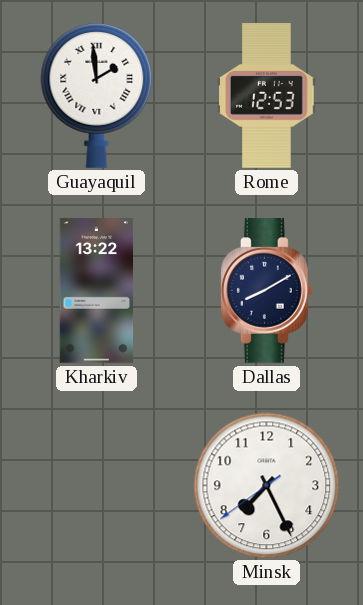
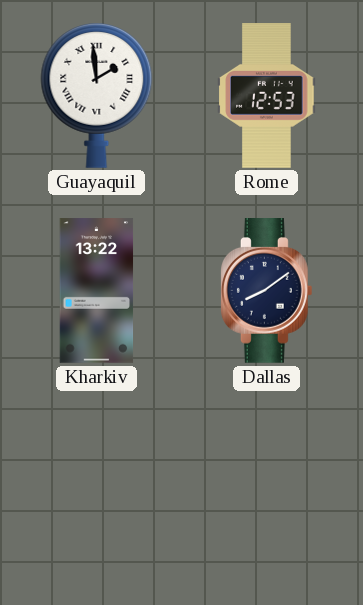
Dallas: 8:10 -> 8:09 (266, 291)
Minsk: 7:25 -> none (267, 486)
